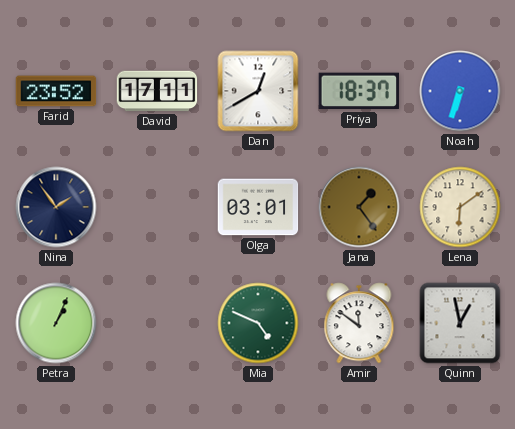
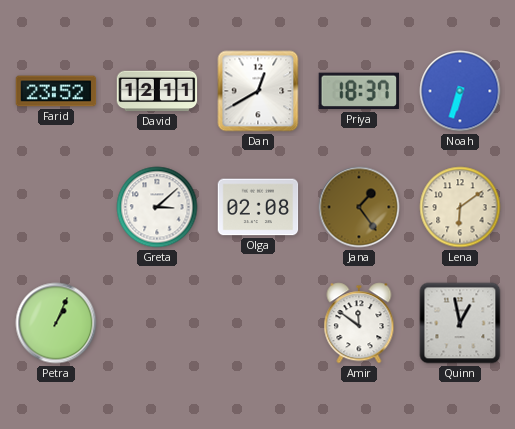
David: 17:11 -> 12:11 (157, 91)
Nina: 1:54 -> none (56, 207)
Greta: none -> 3:08 (157, 207)
Olga: 03:01 -> 02:08 (258, 207)
Mia: 4:49 -> none (258, 323)
